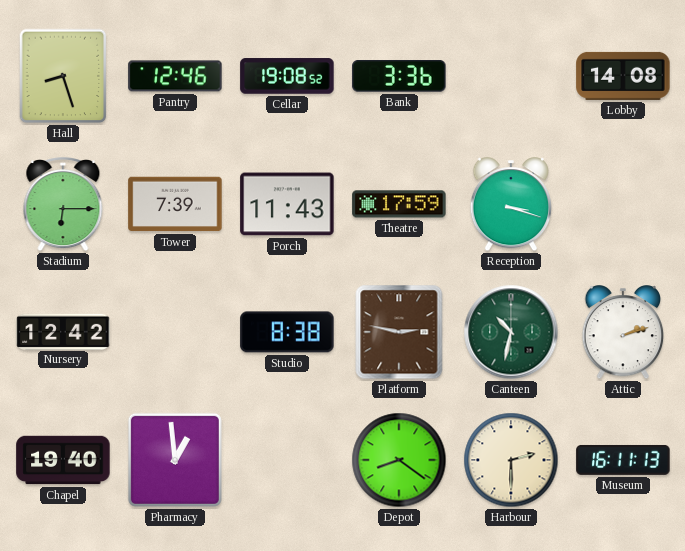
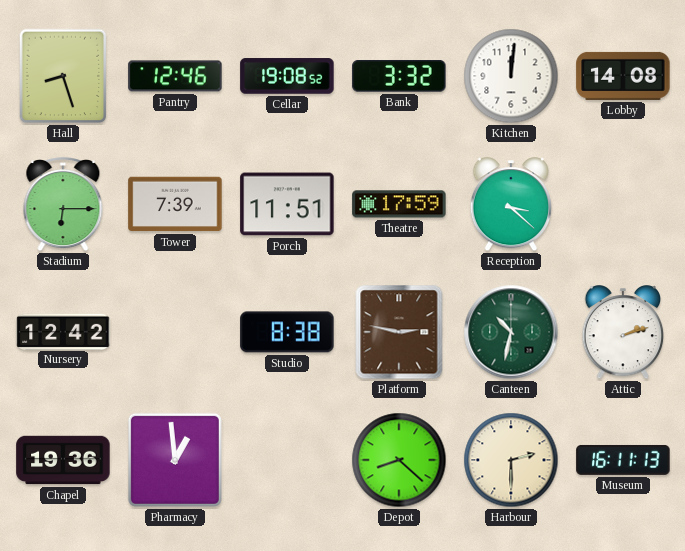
Bank: 3:36 -> 3:32 (399, 76)
Kitchen: none -> 12:01 (511, 76)
Porch: 11:43 -> 11:51 (287, 204)
Reception: 3:18 -> 3:22 (511, 205)
Chapel: 19:40 -> 19:36 (63, 460)
Depot: 8:21 -> 8:22 (399, 460)
